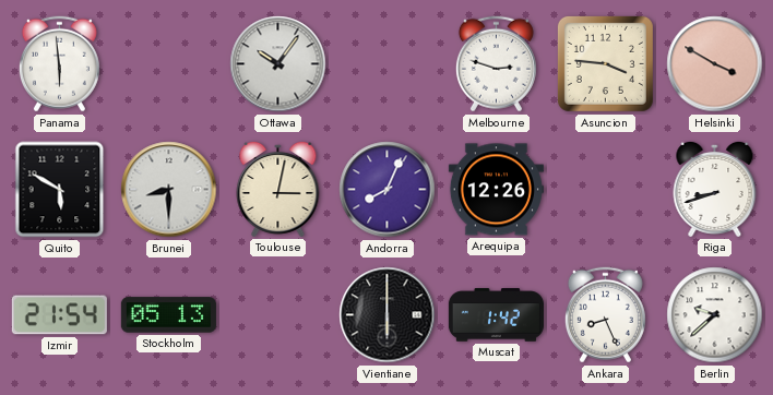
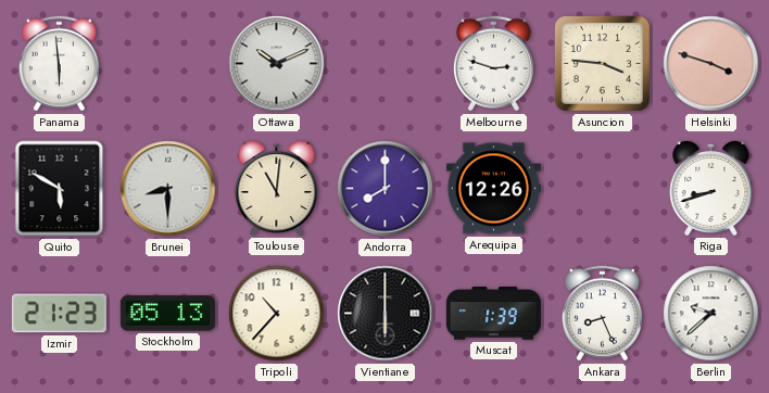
Ottawa: 10:06 -> 10:11 (277, 64)
Helsinki: 3:50 -> 3:48 (711, 64)
Toulouse: 3:02 -> 11:01 (277, 188)
Andorra: 8:04 -> 8:00 (386, 189)
Izmir: 21:54 -> 21:23 (59, 314)
Tripoli: none -> 10:37 (277, 314)
Muscat: 1:42 -> 1:39 (493, 314)
